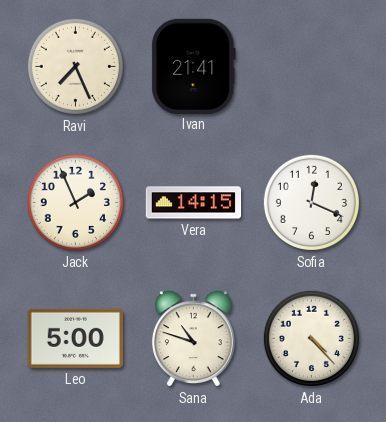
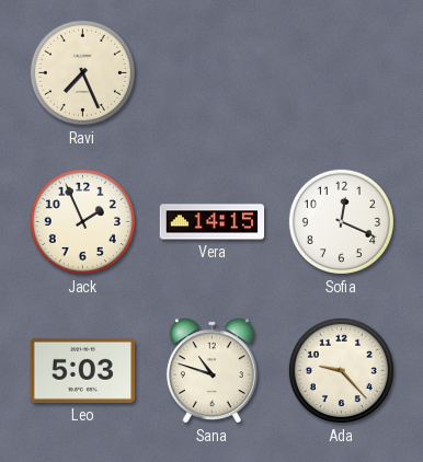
Ivan: 21:41 -> none (194, 66)
Leo: 5:00 -> 5:03 (82, 370)
Ada: 4:23 -> 9:23 (341, 370)
